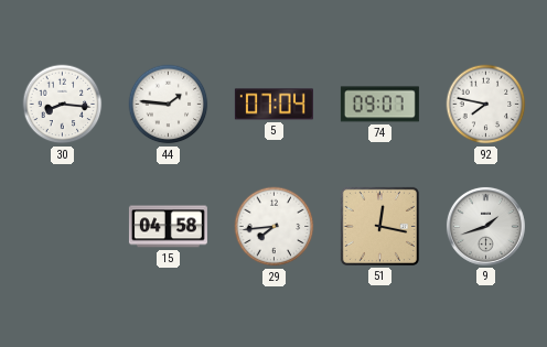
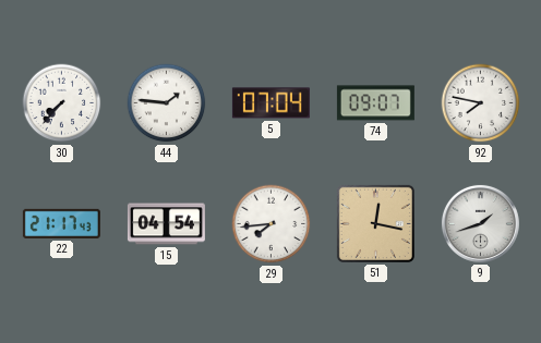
30: 8:16 -> 7:37 (62, 103)
22: none -> 21:17 (61, 223)
15: 04:58 -> 04:54 (166, 224)
